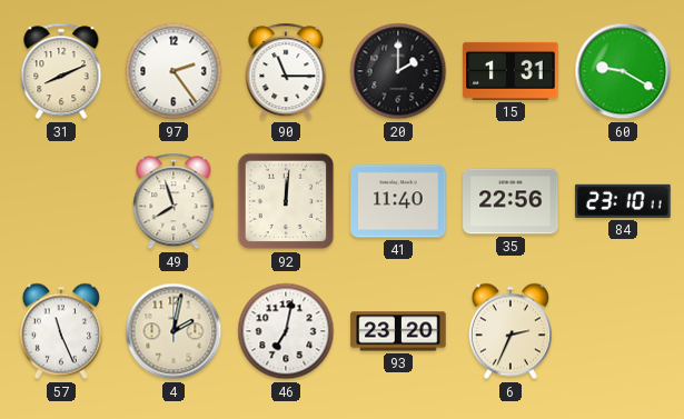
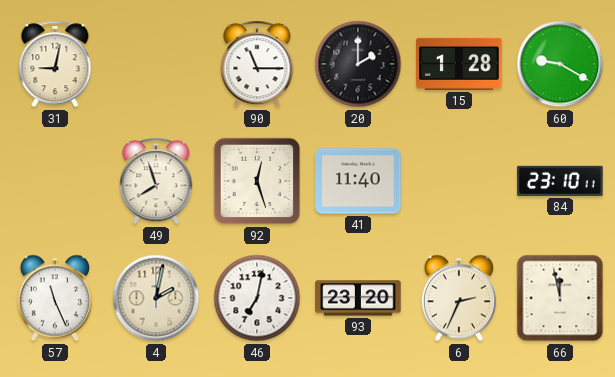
31: 8:11 -> 9:02 (55, 64)
97: 2:24 -> none (174, 71)
15: 1:31 -> 1:28 (459, 64)
92: 12:01 -> 12:27 (257, 181)
35: 22:56 -> none (510, 201)
66: none -> 11:58 (560, 298)
